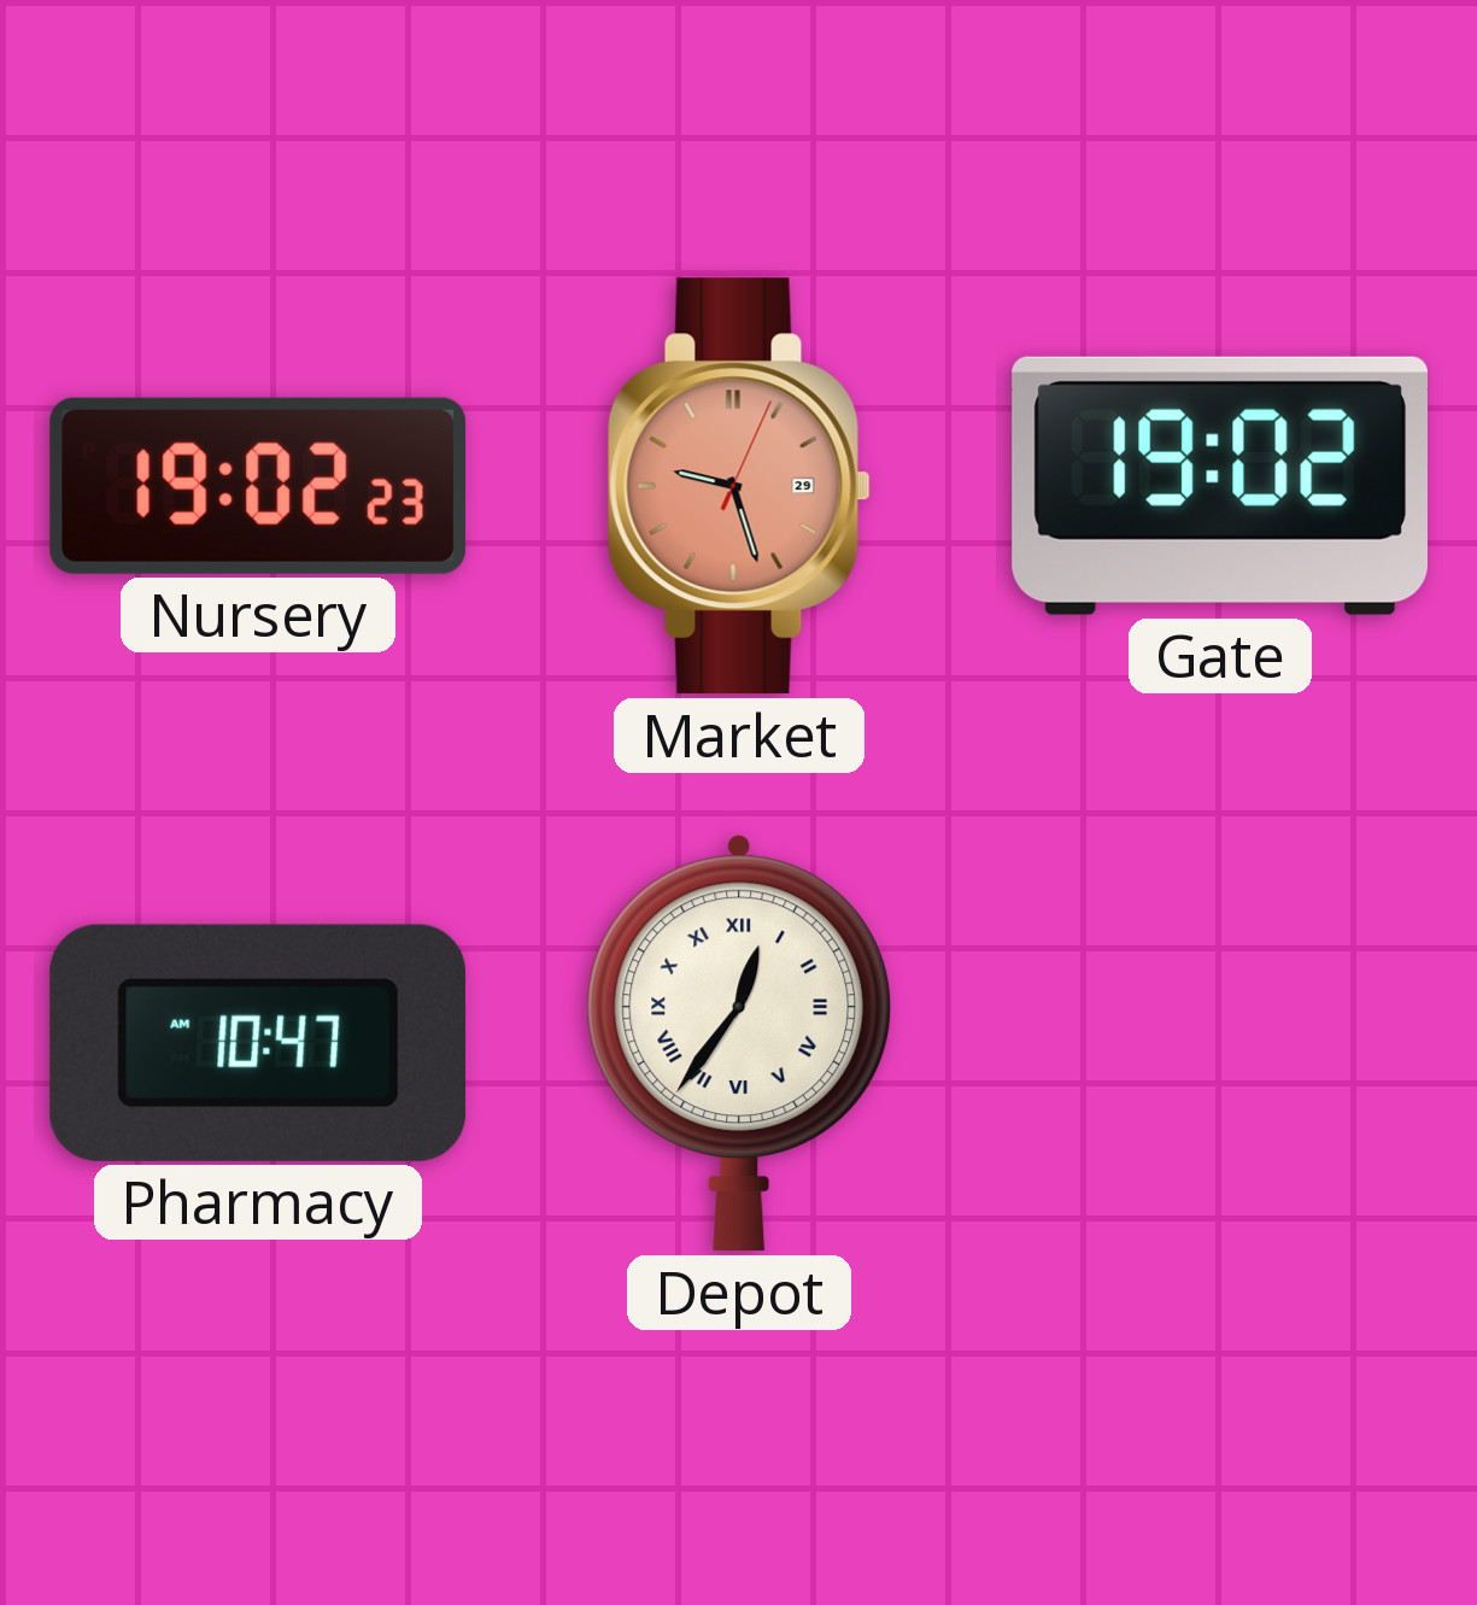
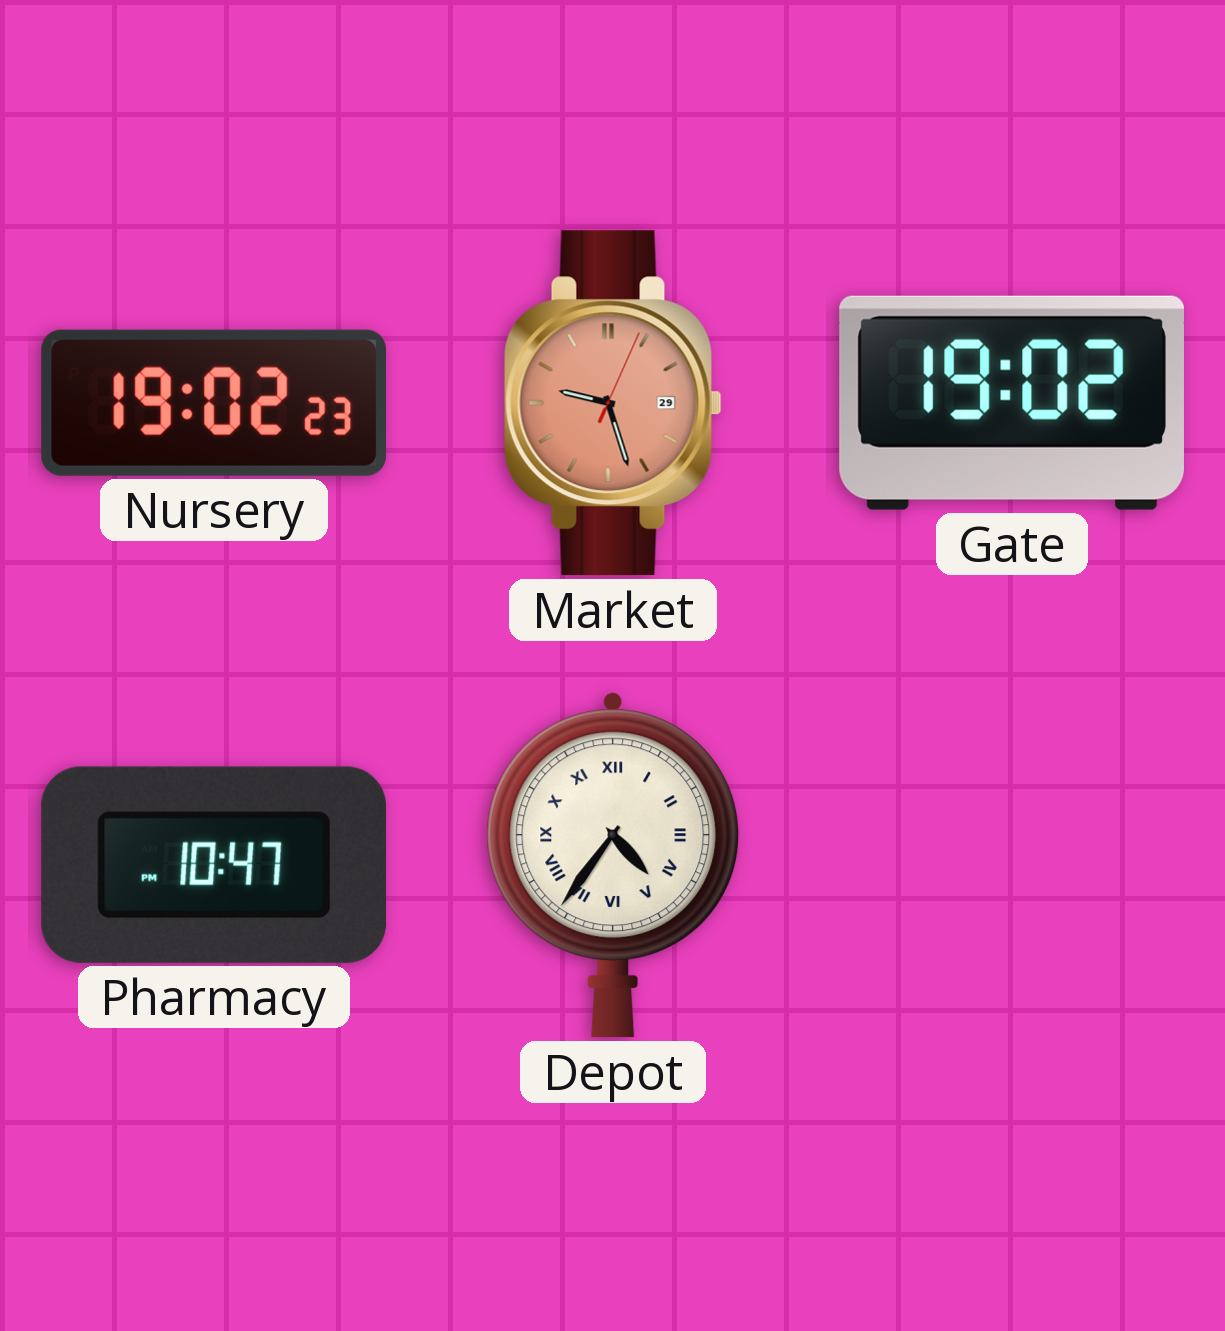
Pharmacy: 10:47 AM -> 10:47 PM (213, 865)
Depot: 12:36 -> 4:36 (613, 865)
